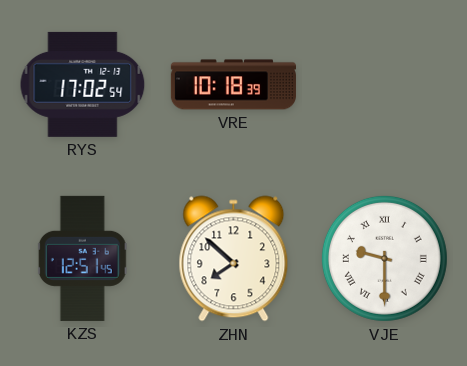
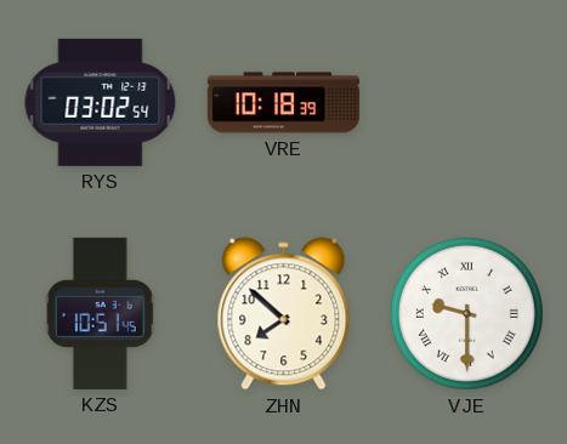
RYS: 17:02 -> 03:02 (101, 102)
KZS: 12:51 -> 10:51 (100, 313)
